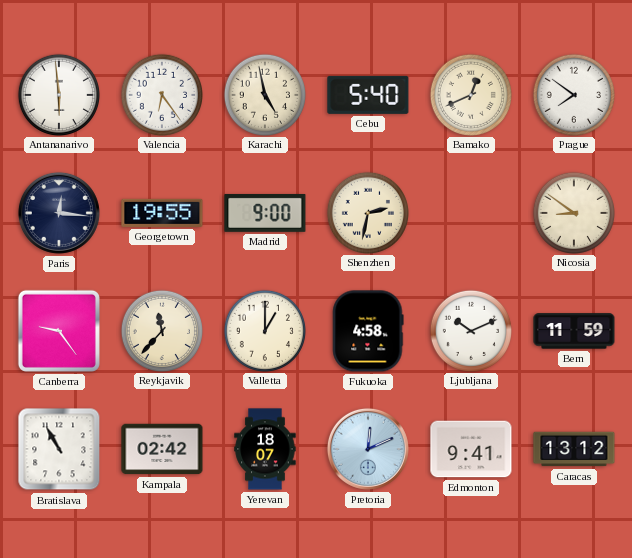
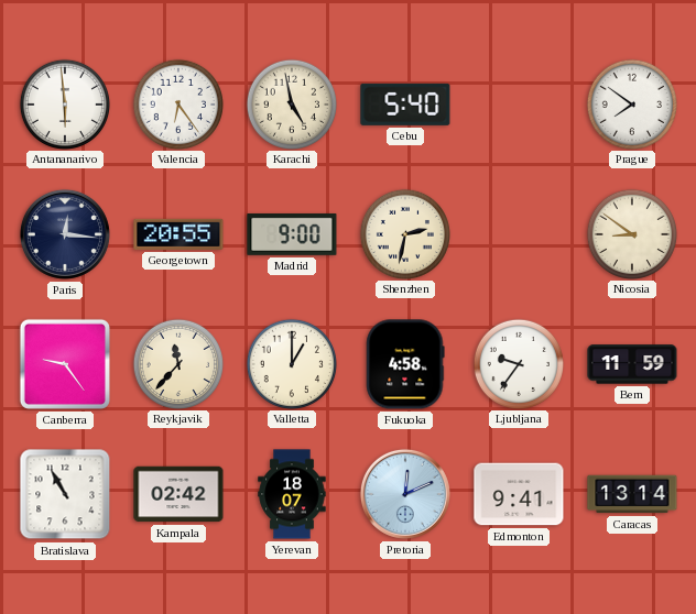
Bamako: 12:41 -> none (470, 94)
Georgetown: 19:55 -> 20:55 (178, 234)
Ljubljana: 10:11 -> 9:36 (518, 363)
Caracas: 13:12 -> 13:14 (632, 494)
